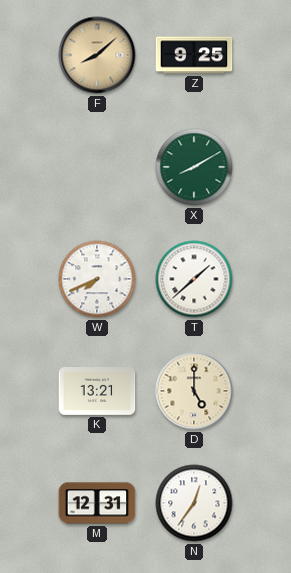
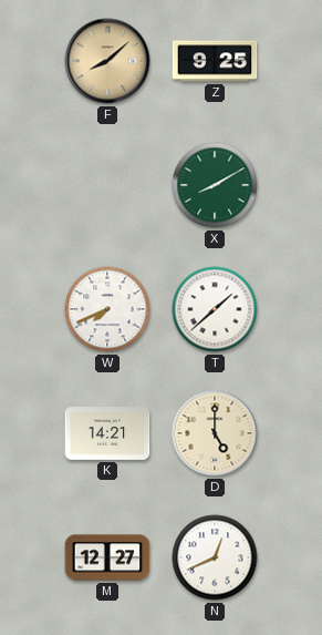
K: 13:21 -> 14:21 (107, 434)
M: 12:31 -> 12:27 (107, 557)
N: 12:36 -> 12:41 (215, 557)
